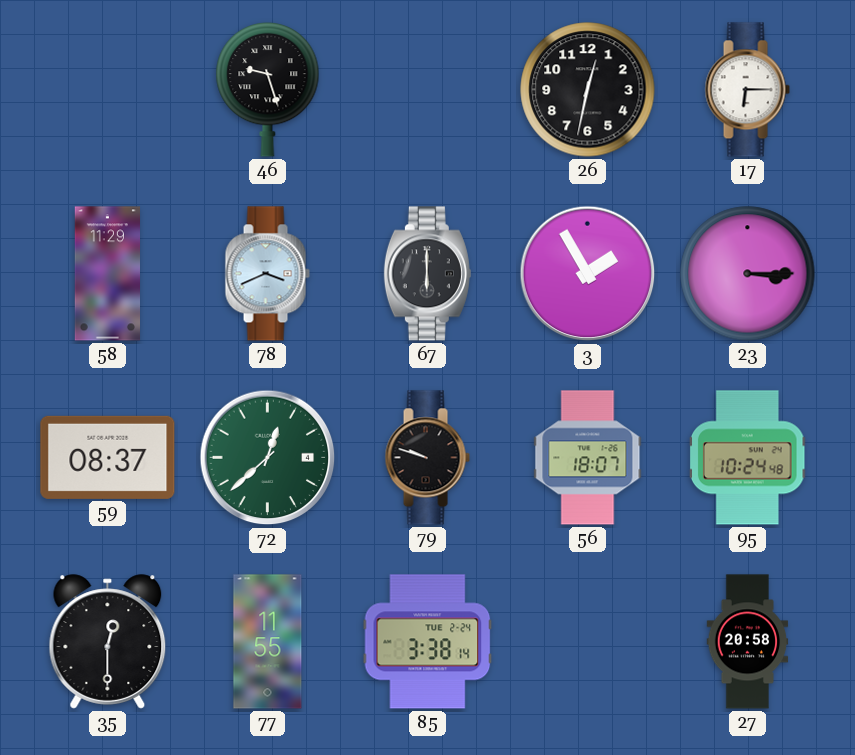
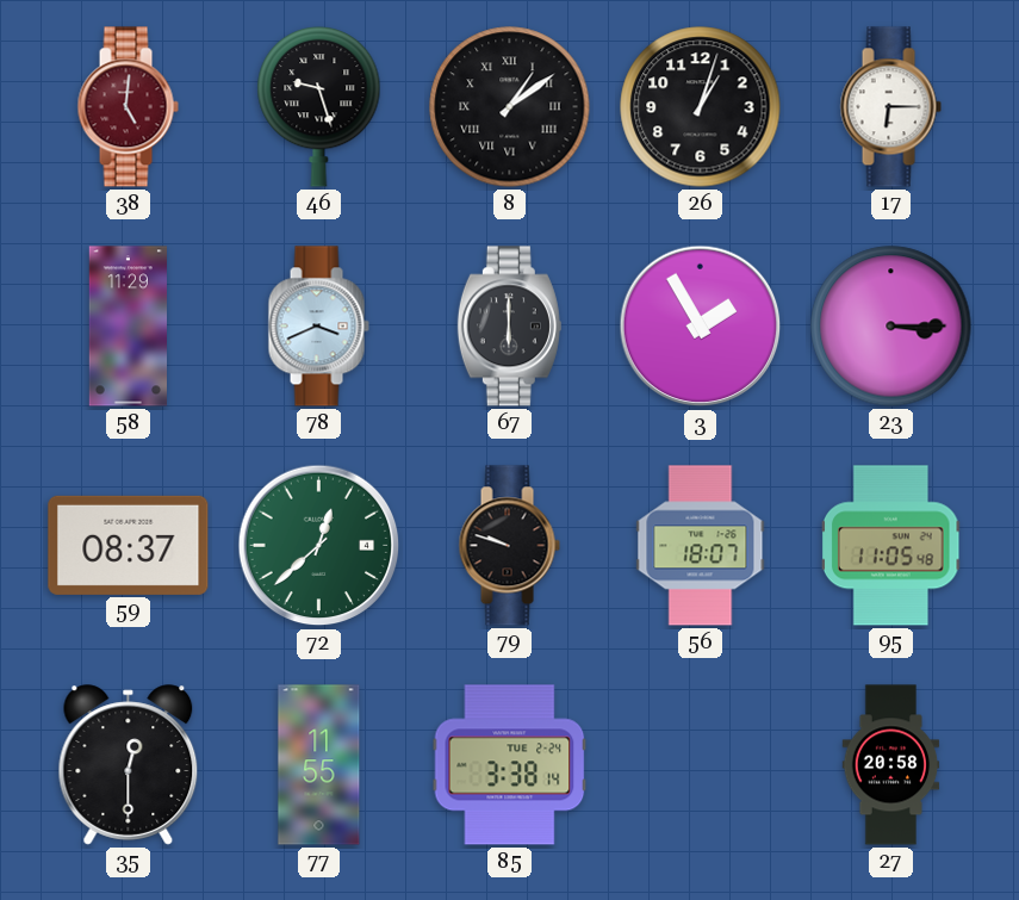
38: none -> 5:01 (128, 107)
8: none -> 1:09 (510, 107)
26: 12:32 -> 1:03 (701, 107)
95: 10:24 -> 11:05 (891, 546)
